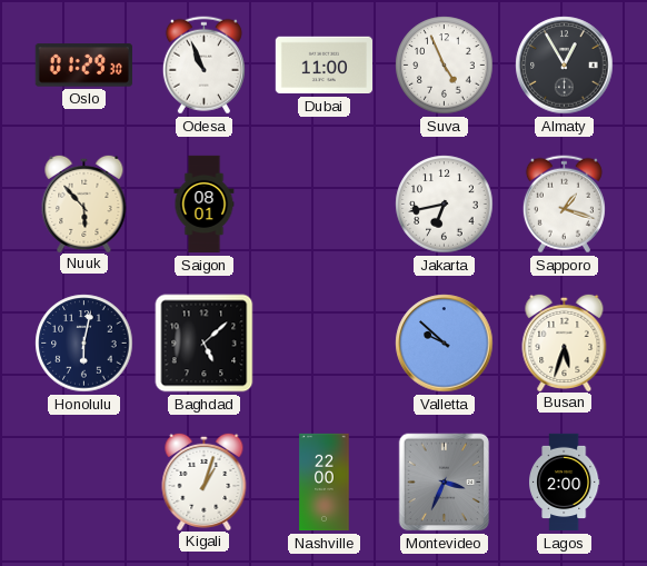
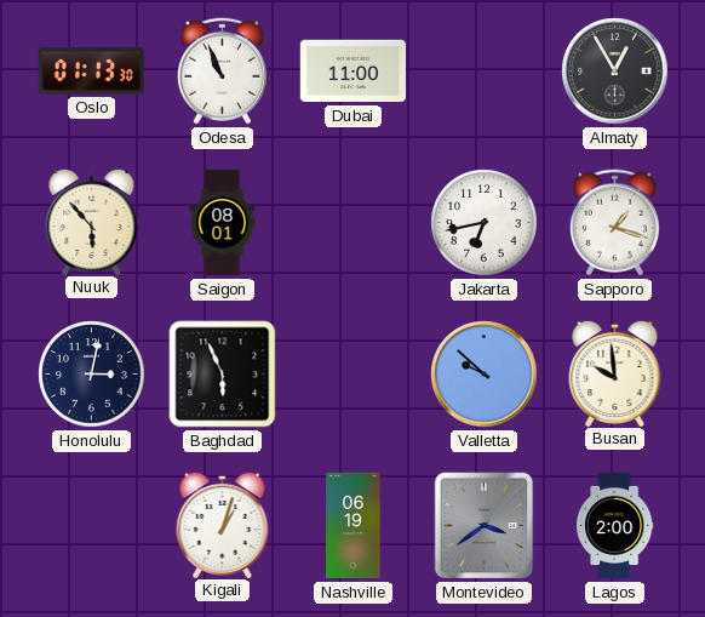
Oslo: 01:29 -> 01:13 (91, 72)
Suva: 4:56 -> none (445, 66)
Honolulu: 6:02 -> 3:02 (92, 375)
Baghdad: 5:08 -> 5:56 (223, 375)
Busan: 5:33 -> 9:59 (615, 372)
Nashville: 22:00 -> 06:19 (354, 526)
Montevideo: 3:34 -> 3:39 (485, 526)
